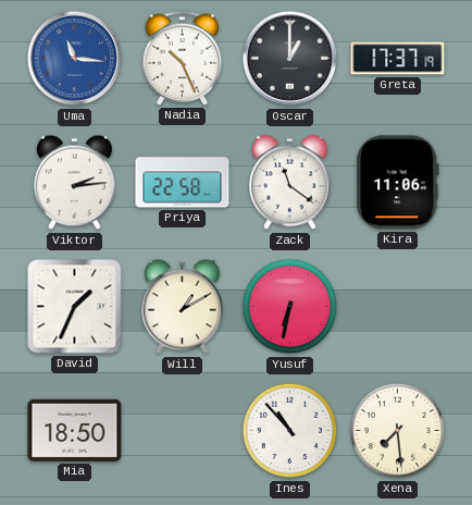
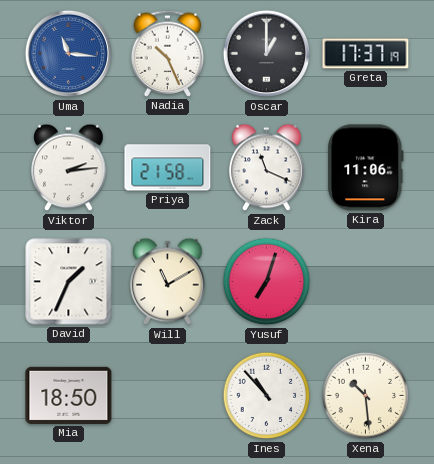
Priya: 22:58 -> 21:58 (168, 168)
Zack: 11:21 -> 11:19 (267, 168)
Will: 1:10 -> 11:10 (168, 282)
Yusuf: 6:32 -> 7:03 (267, 282)
Xena: 7:29 -> 10:29 (366, 396)
